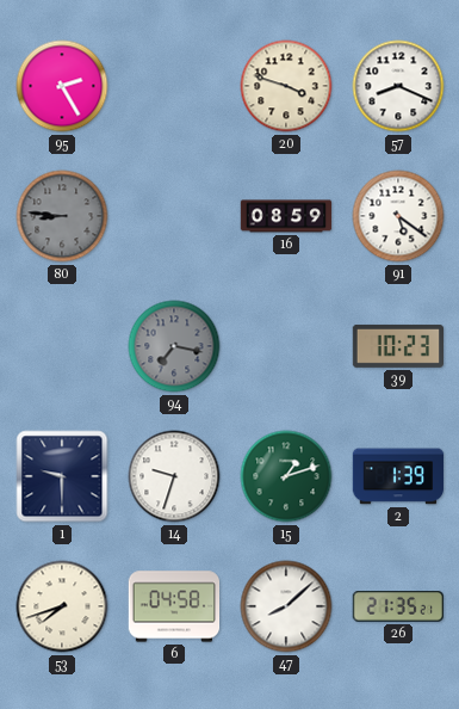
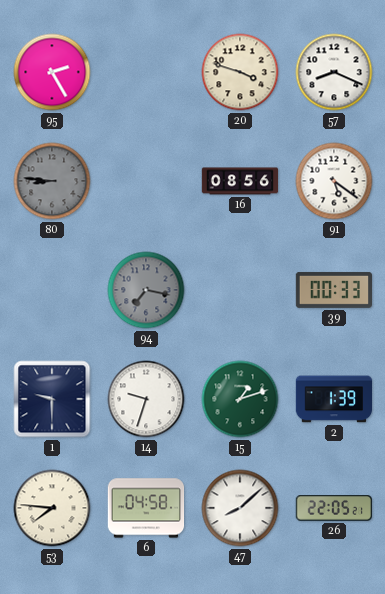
16: 08:59 -> 08:56 (240, 181)
39: 10:23 -> 00:33 (334, 290)
53: 7:42 -> 7:46 (52, 508)
26: 21:35 -> 22:05 (333, 509)
